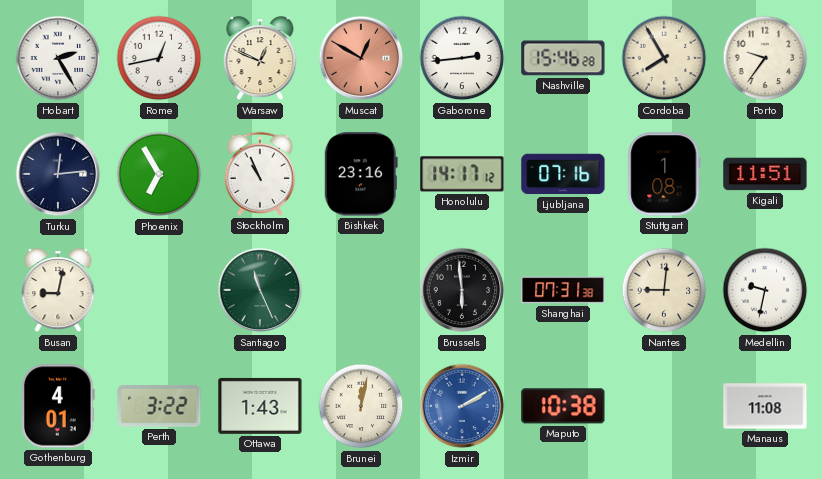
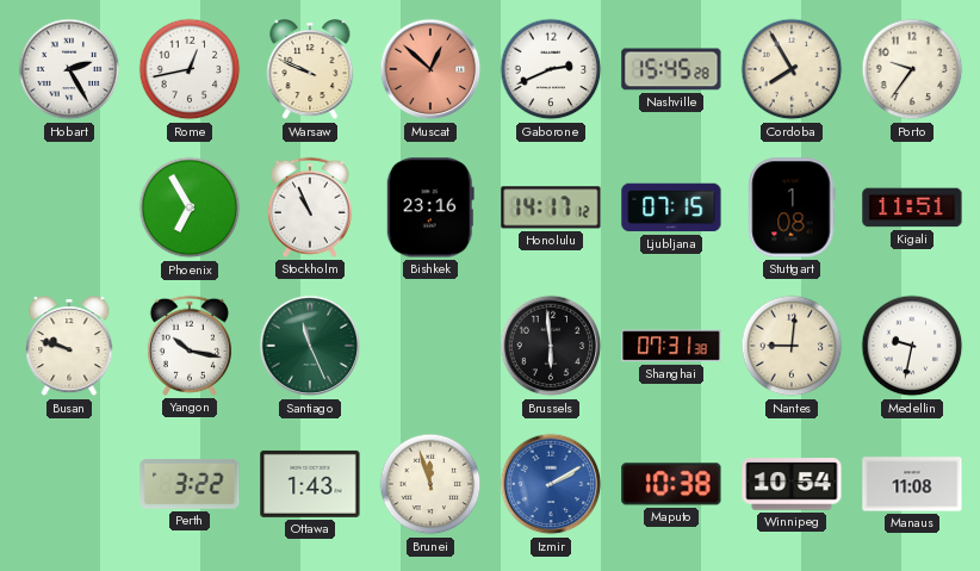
Warsaw: 12:49 -> 9:49 (310, 70)
Muscat: 12:50 -> 12:52 (430, 69)
Gaborone: 2:44 -> 2:41 (551, 69)
Nashville: 15:46 -> 15:45 (671, 69)
Turku: 12:14 -> none (58, 174)
Ljubljana: 07:16 -> 07:15 (671, 207)
Busan: 9:02 -> 9:48 (69, 347)
Yangon: none -> 10:17 (190, 346)
Gothenburg: 4:01 -> none (59, 406)
Brunei: 12:02 -> 11:57 (430, 484)
Winnipeg: none -> 10:54 (792, 484)
